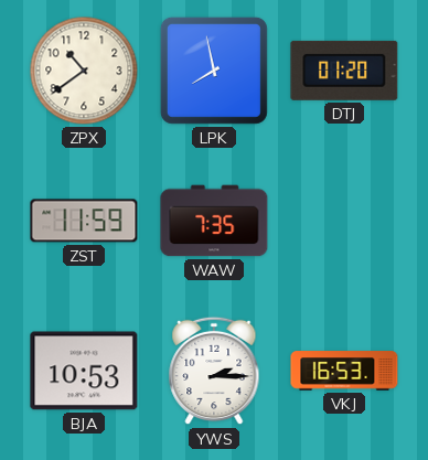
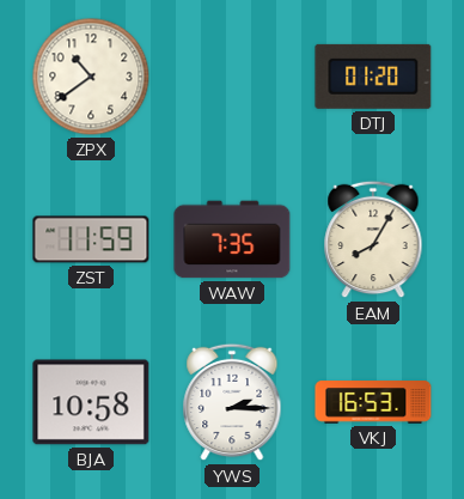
LPK: 7:58 -> none (214, 71)
EAM: none -> 8:05 (373, 239)
BJA: 10:53 -> 10:58 (91, 402)
